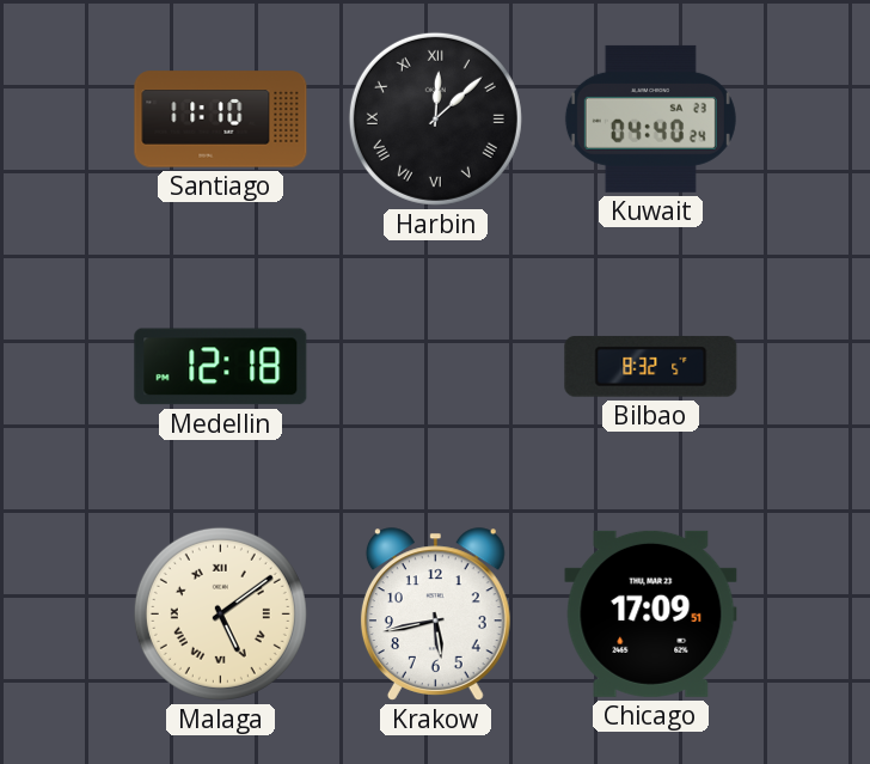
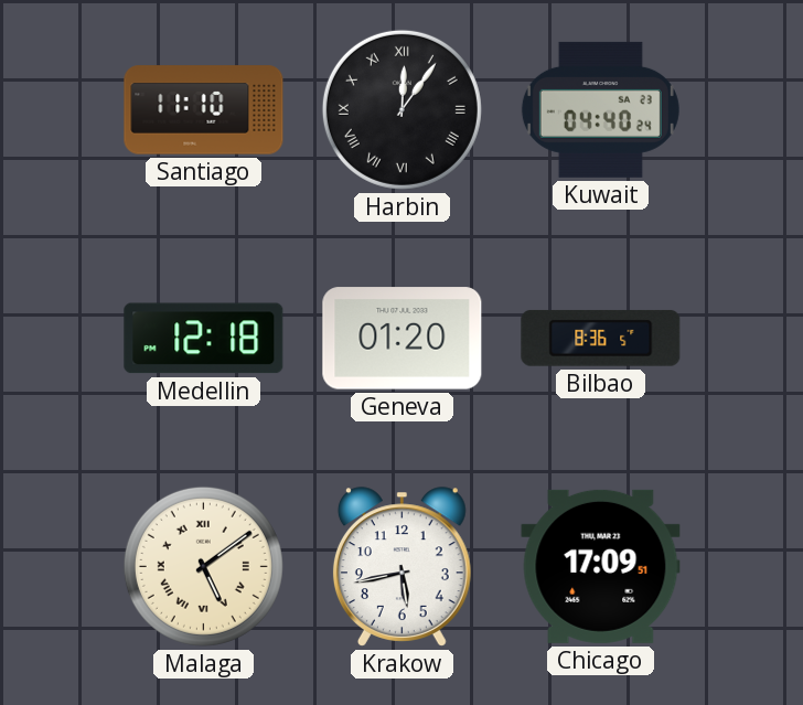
Harbin: 12:08 -> 12:06 (401, 109)
Geneva: none -> 01:20 (403, 339)
Bilbao: 8:32 -> 8:36 (601, 339)
